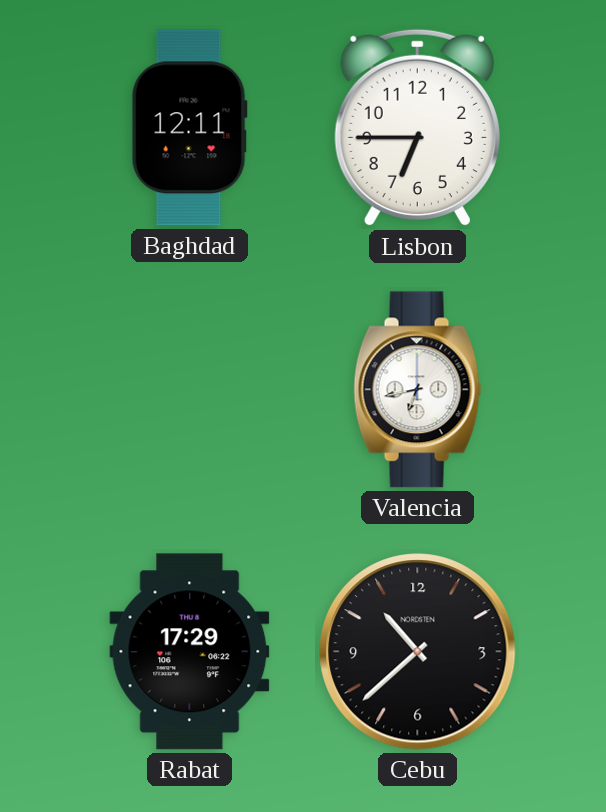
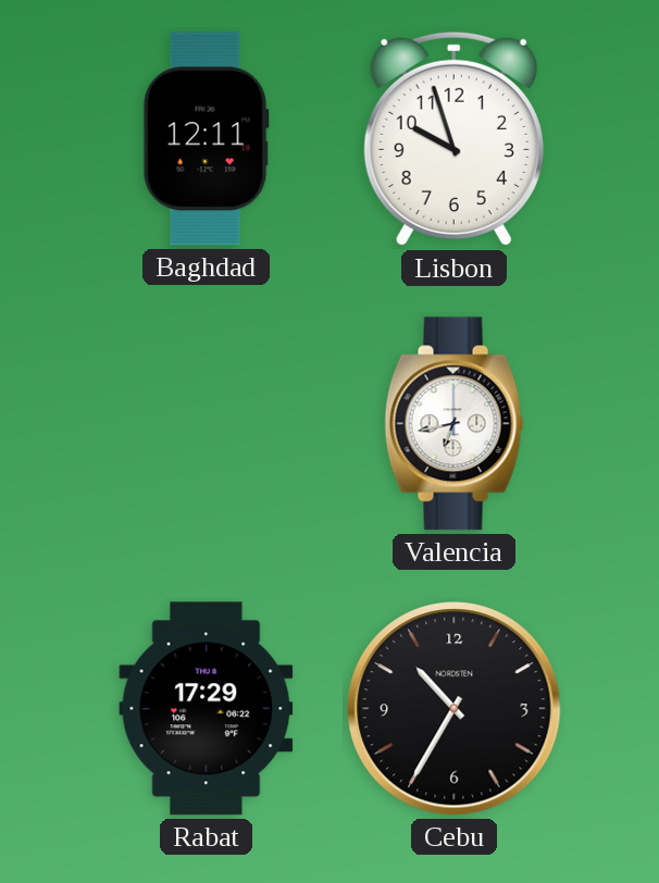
Lisbon: 6:45 -> 9:57 (453, 139)
Cebu: 10:38 -> 10:35 (455, 709)
